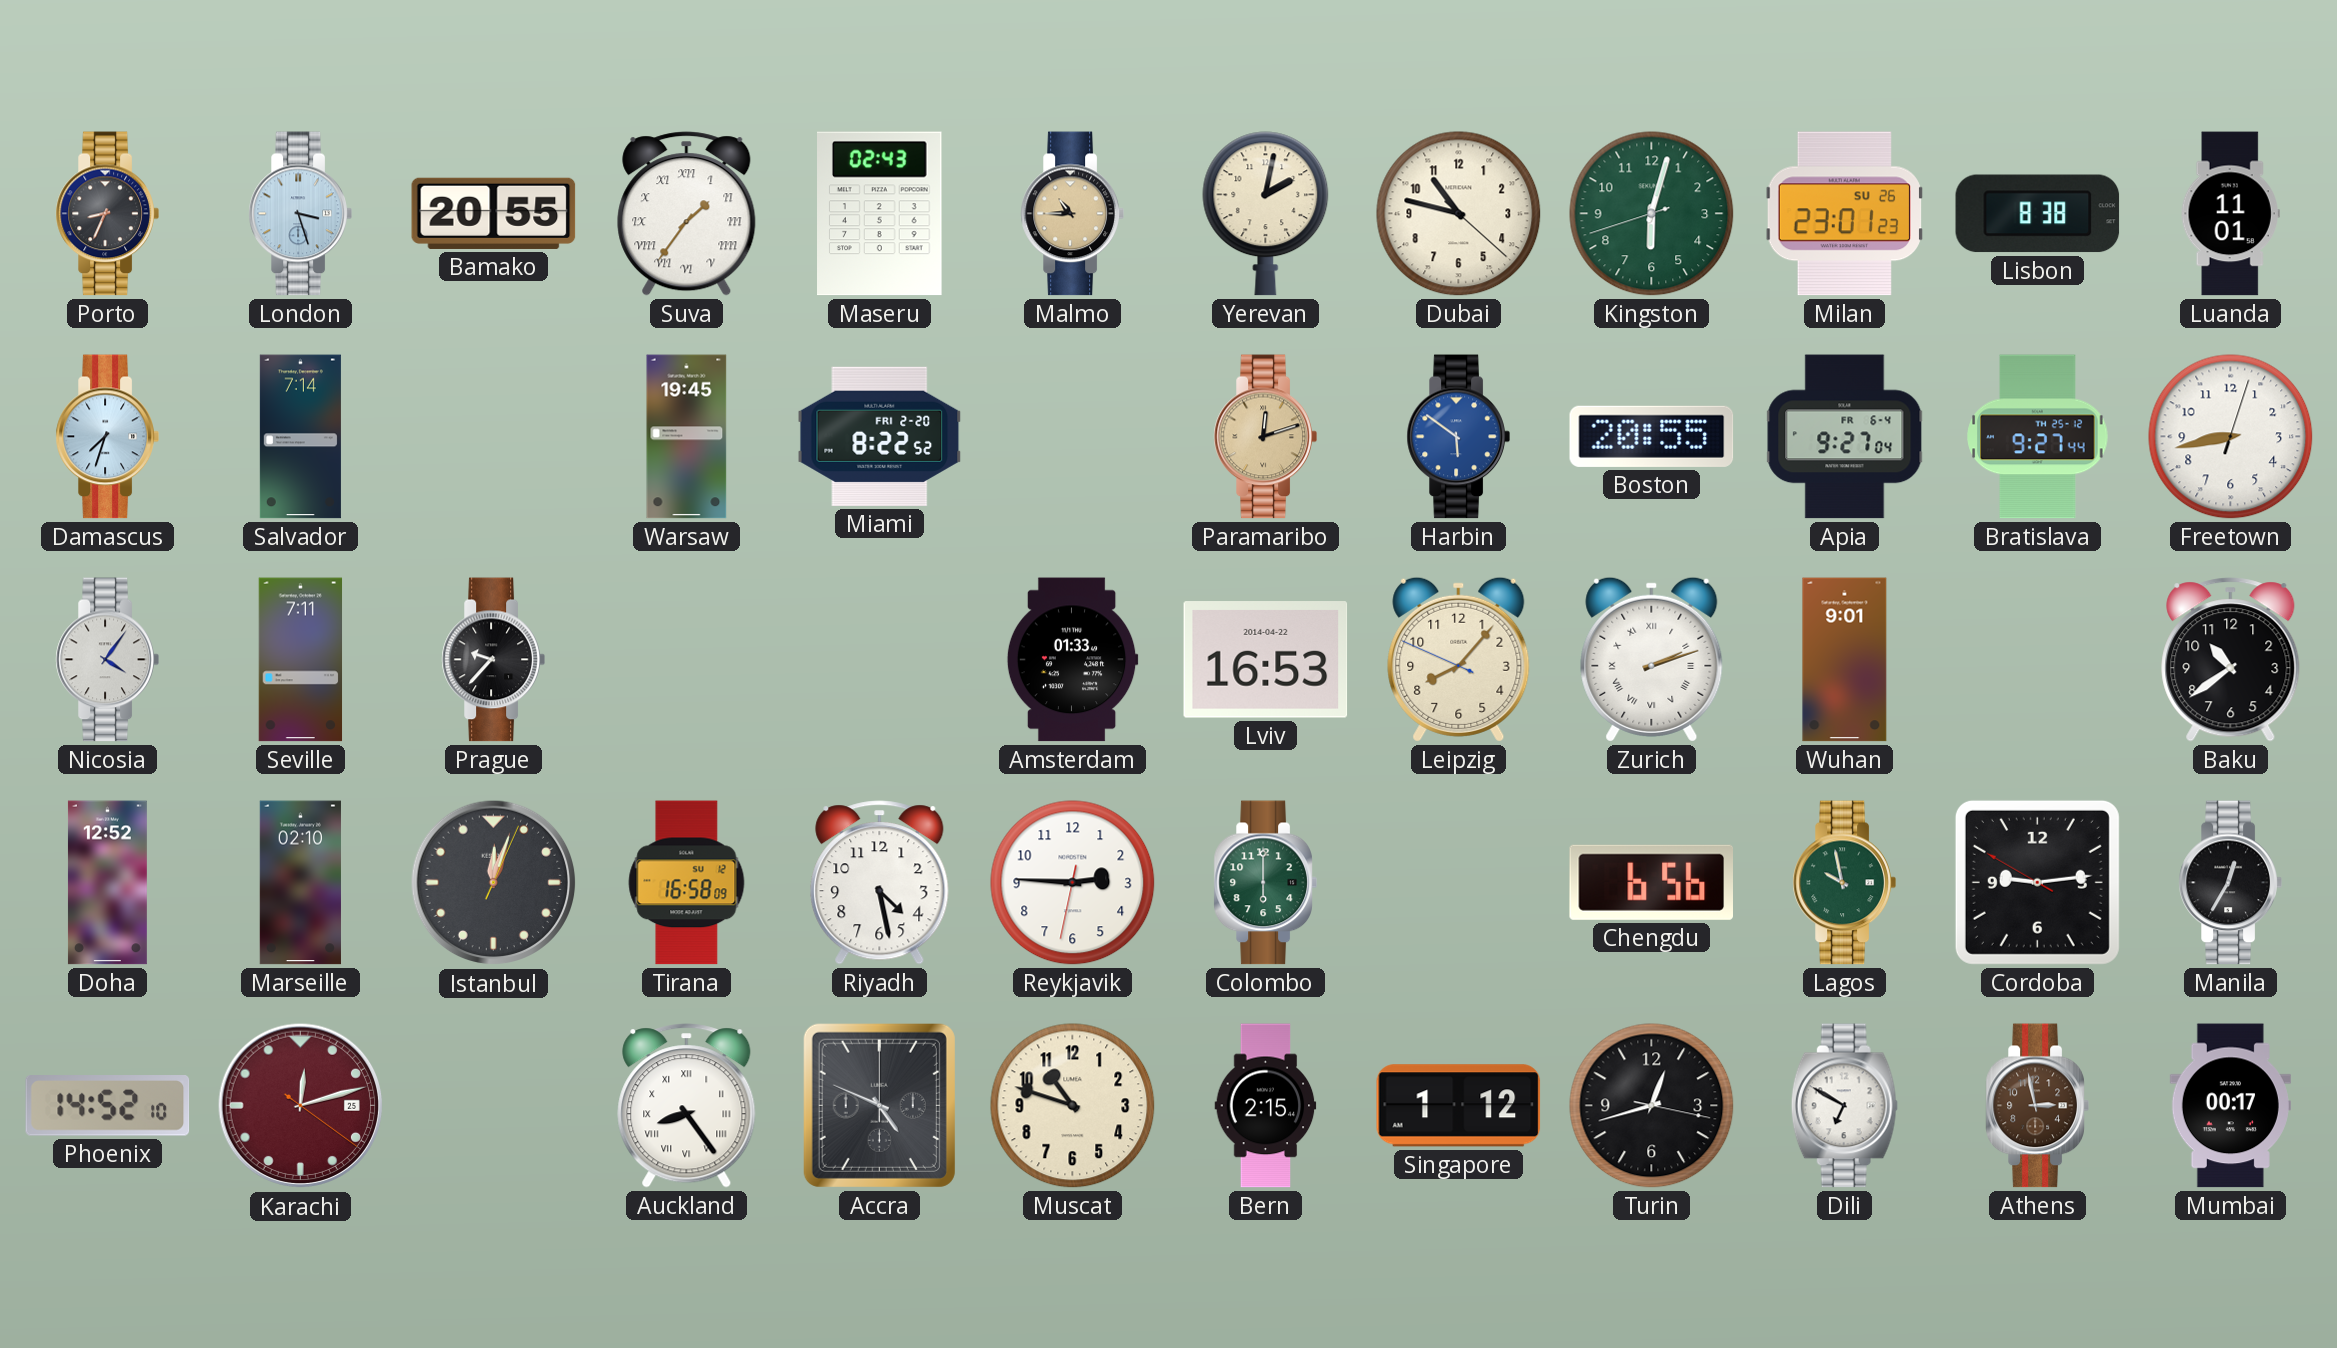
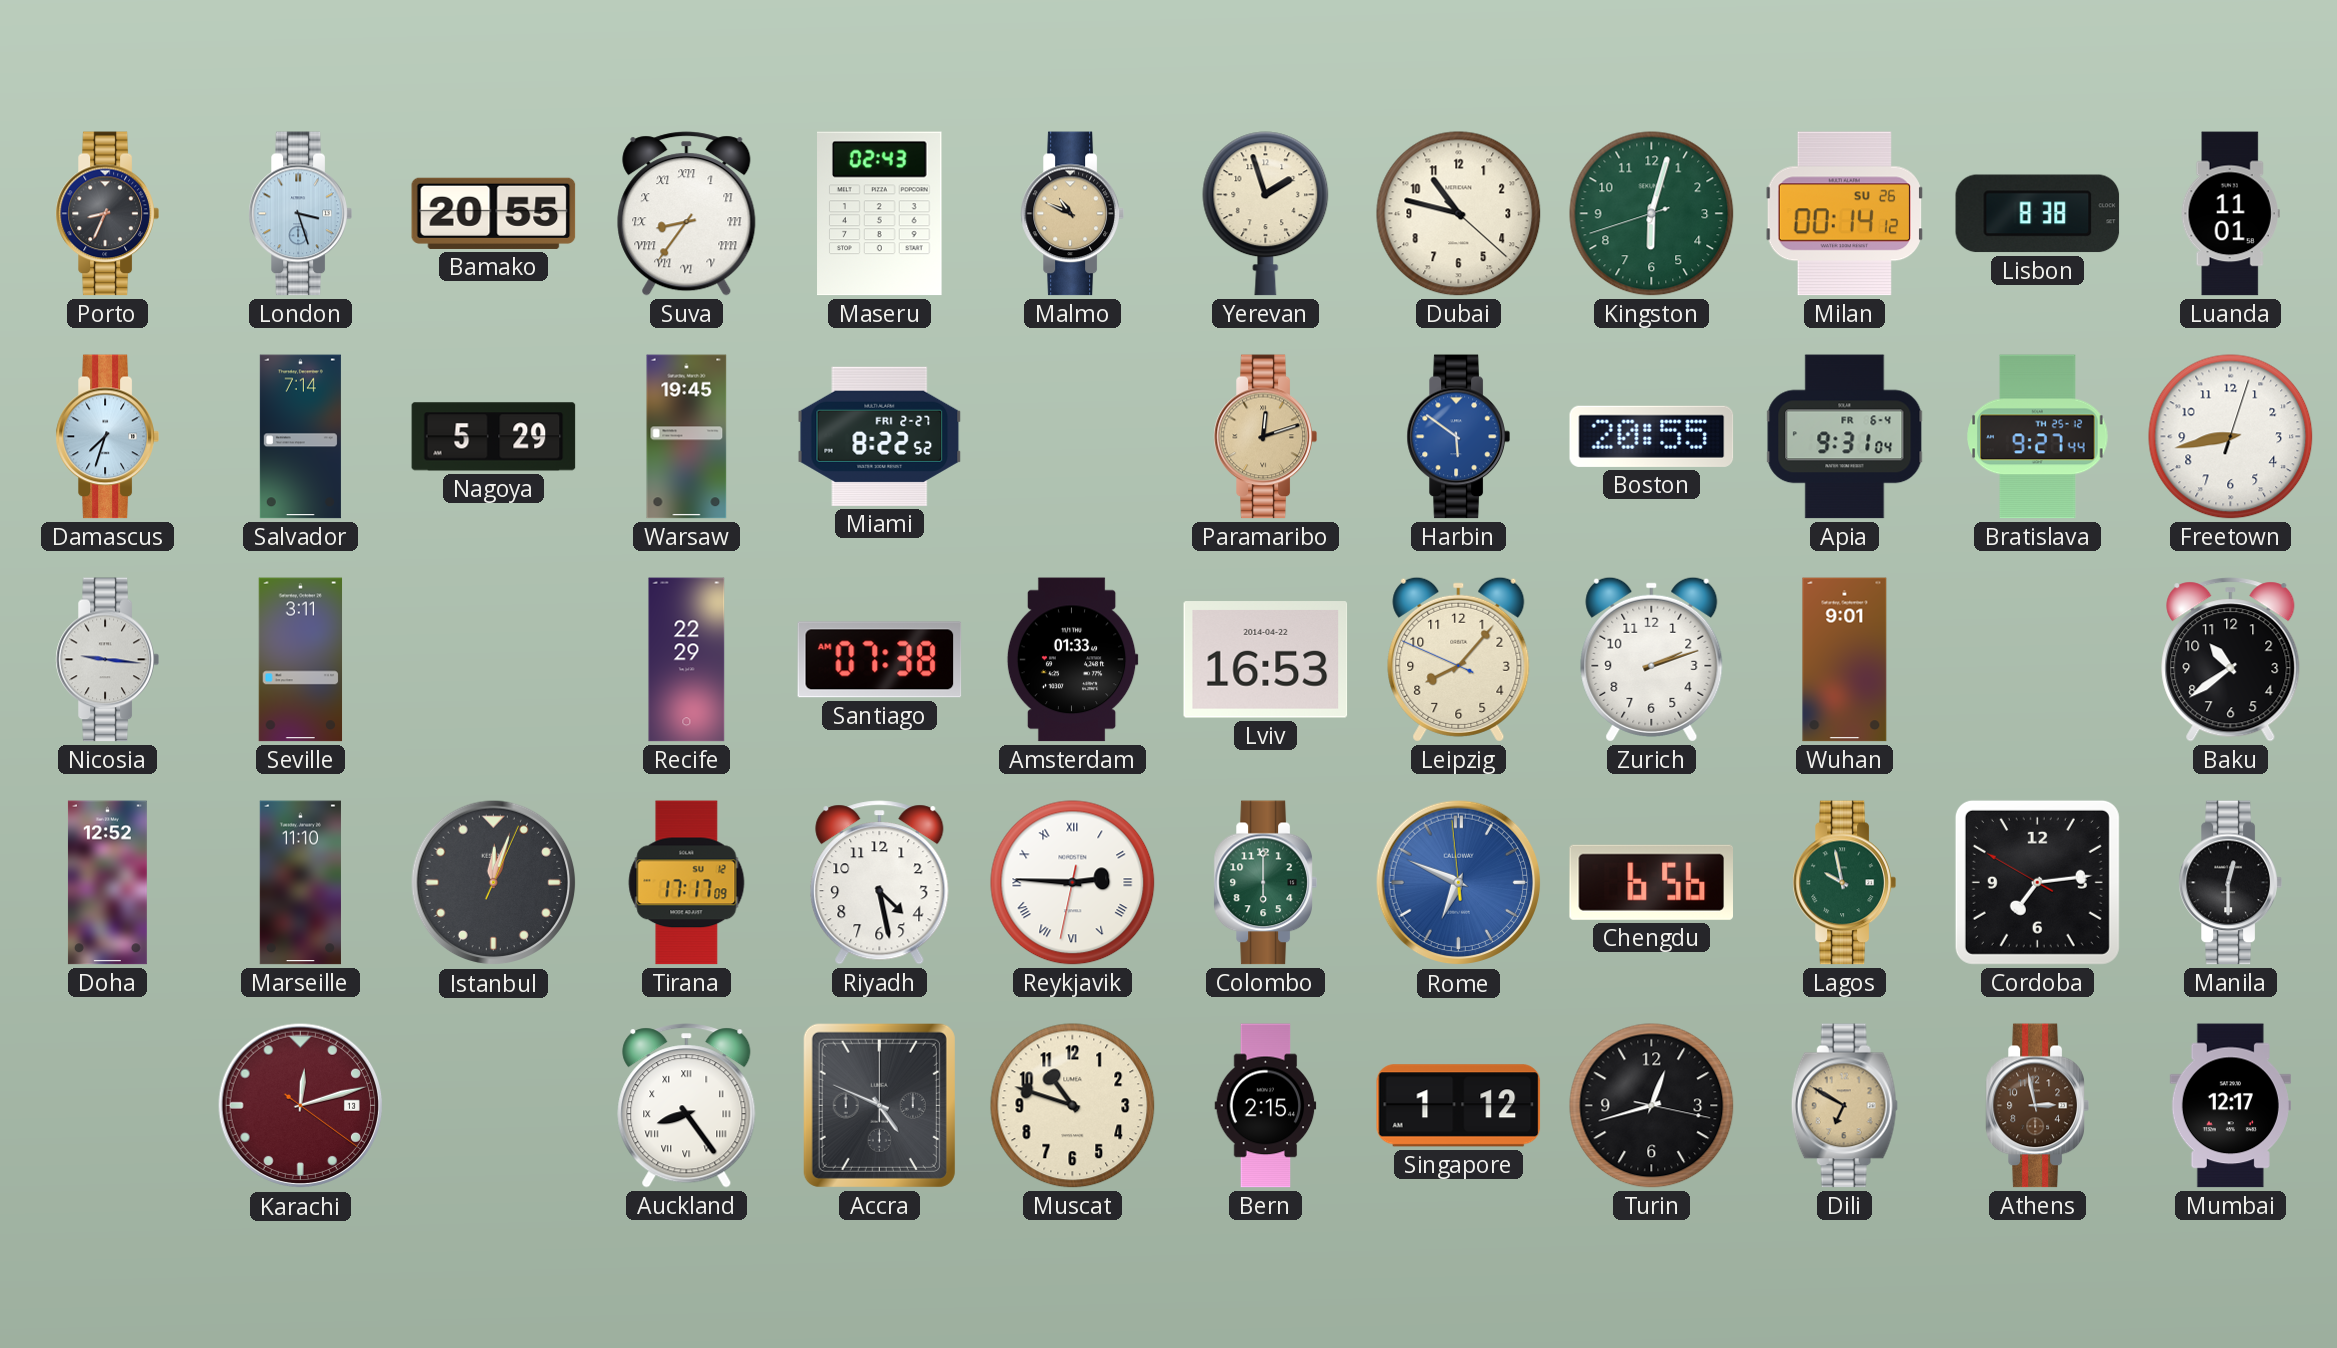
Suva: 1:36 -> 8:36 (687, 214)
Malmo: 10:45 -> 10:49 (1072, 214)
Yerevan: 2:02 -> 1:57 (1266, 214)
Milan: 23:01 -> 00:14 (1844, 214)
Nagoya: none -> 5:29 (494, 437)
Miami date: FRI 2-20 -> FRI 2-27 (880, 436)
Apia: 9:27 -> 9:31 (1845, 437)
Nicosia: 4:06 -> 9:16 (107, 660)
Seville: 7:11 -> 3:11 (301, 660)
Prague: 9:37 -> none (493, 660)
Recife: none -> 22:29 (687, 660)
Santiago: none -> 07:38 (880, 660)
Zurich numerals: Roman -> Arabic (1652, 659)
Marseille: 02:10 -> 11:10 (300, 883)
Tirana: 16:58 -> 17:17 (687, 883)
Reykjavik numerals: Arabic -> Roman (1073, 883)
Rome: none -> 6:48 (1459, 883)
Cordoba: 9:13 -> 7:13 (2037, 882)
Manila: 12:35 -> 12:30 (2230, 883)
Phoenix: 14:52 -> none (108, 1106)
Karachi date: 25 -> 13 (301, 1106)
Dili dial: white -> champagne (1844, 1106)
Mumbai: 00:17 -> 12:17 (2230, 1106)
